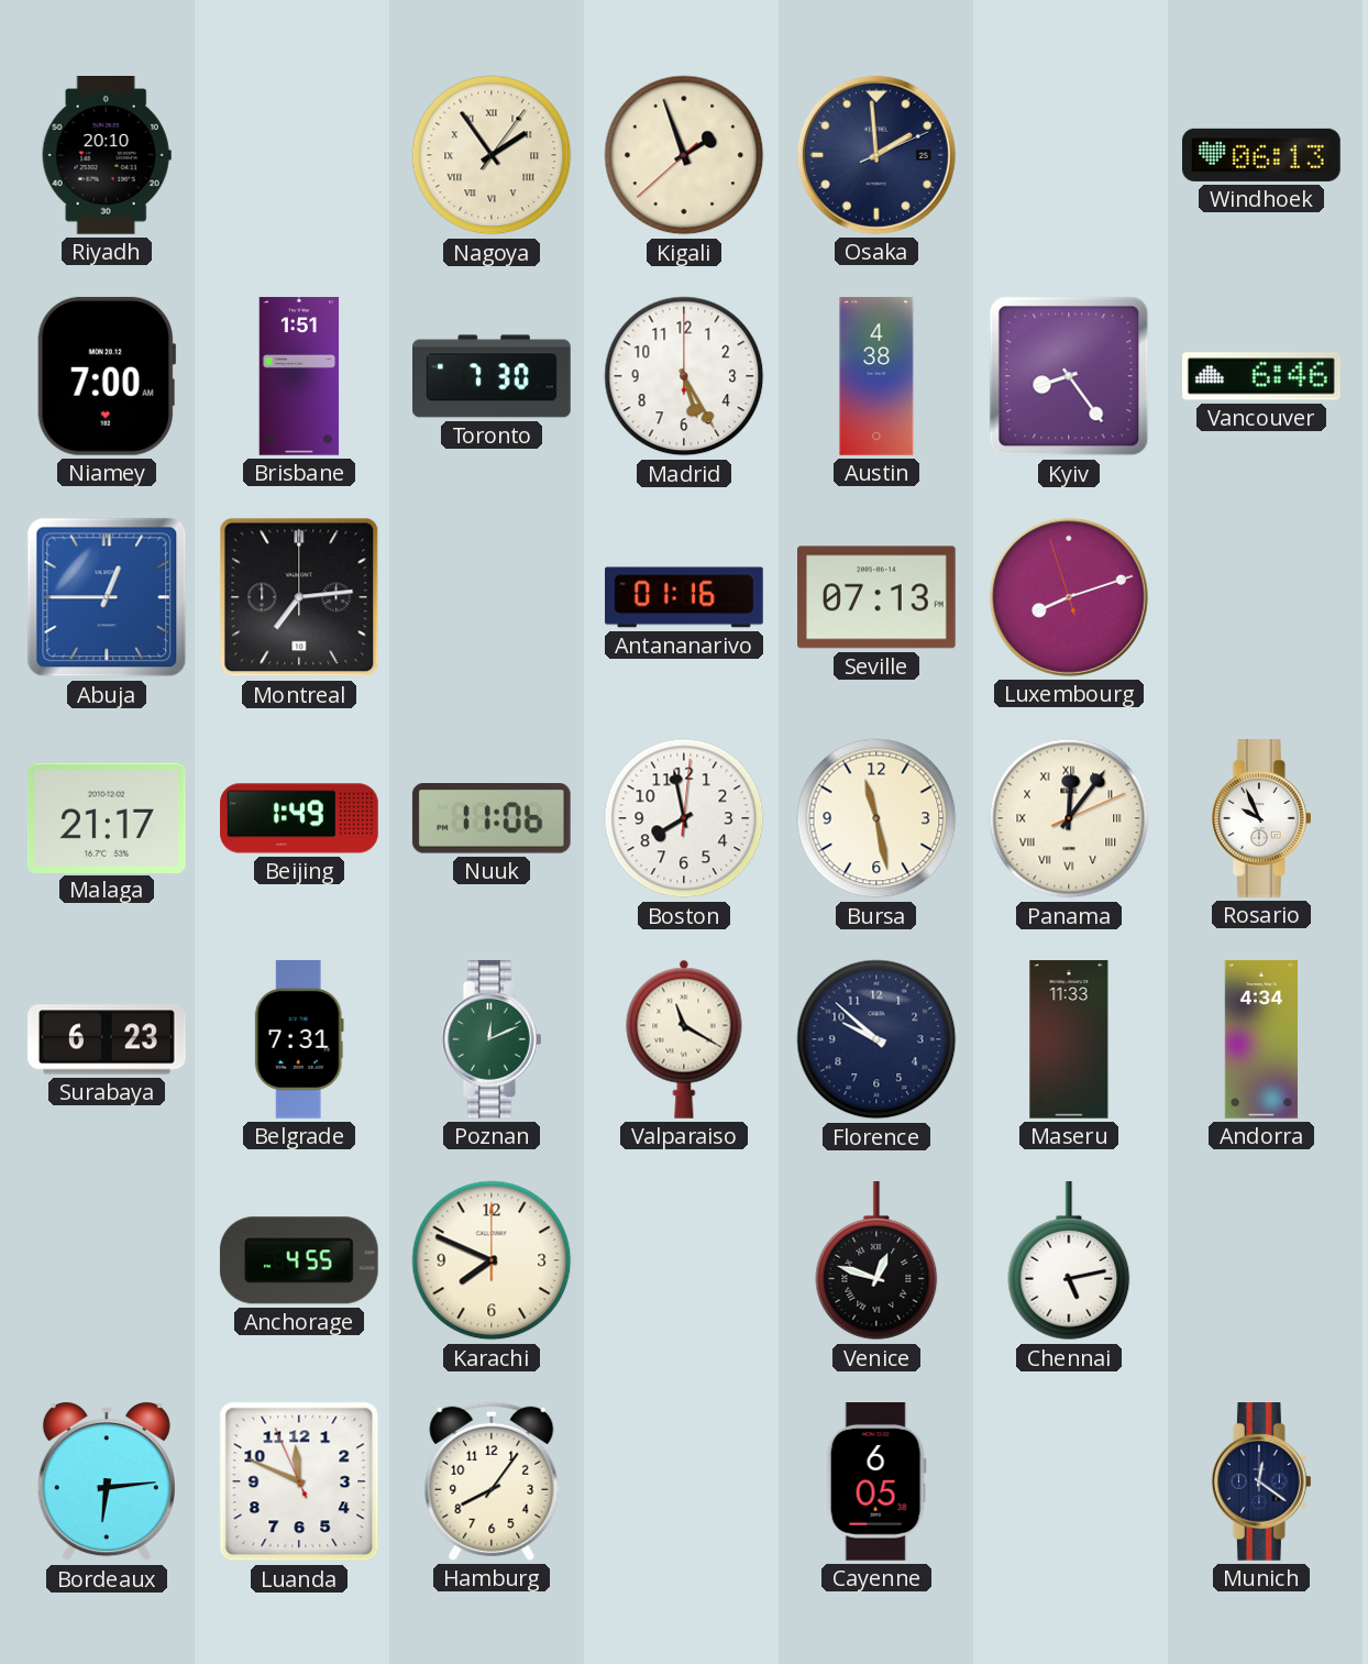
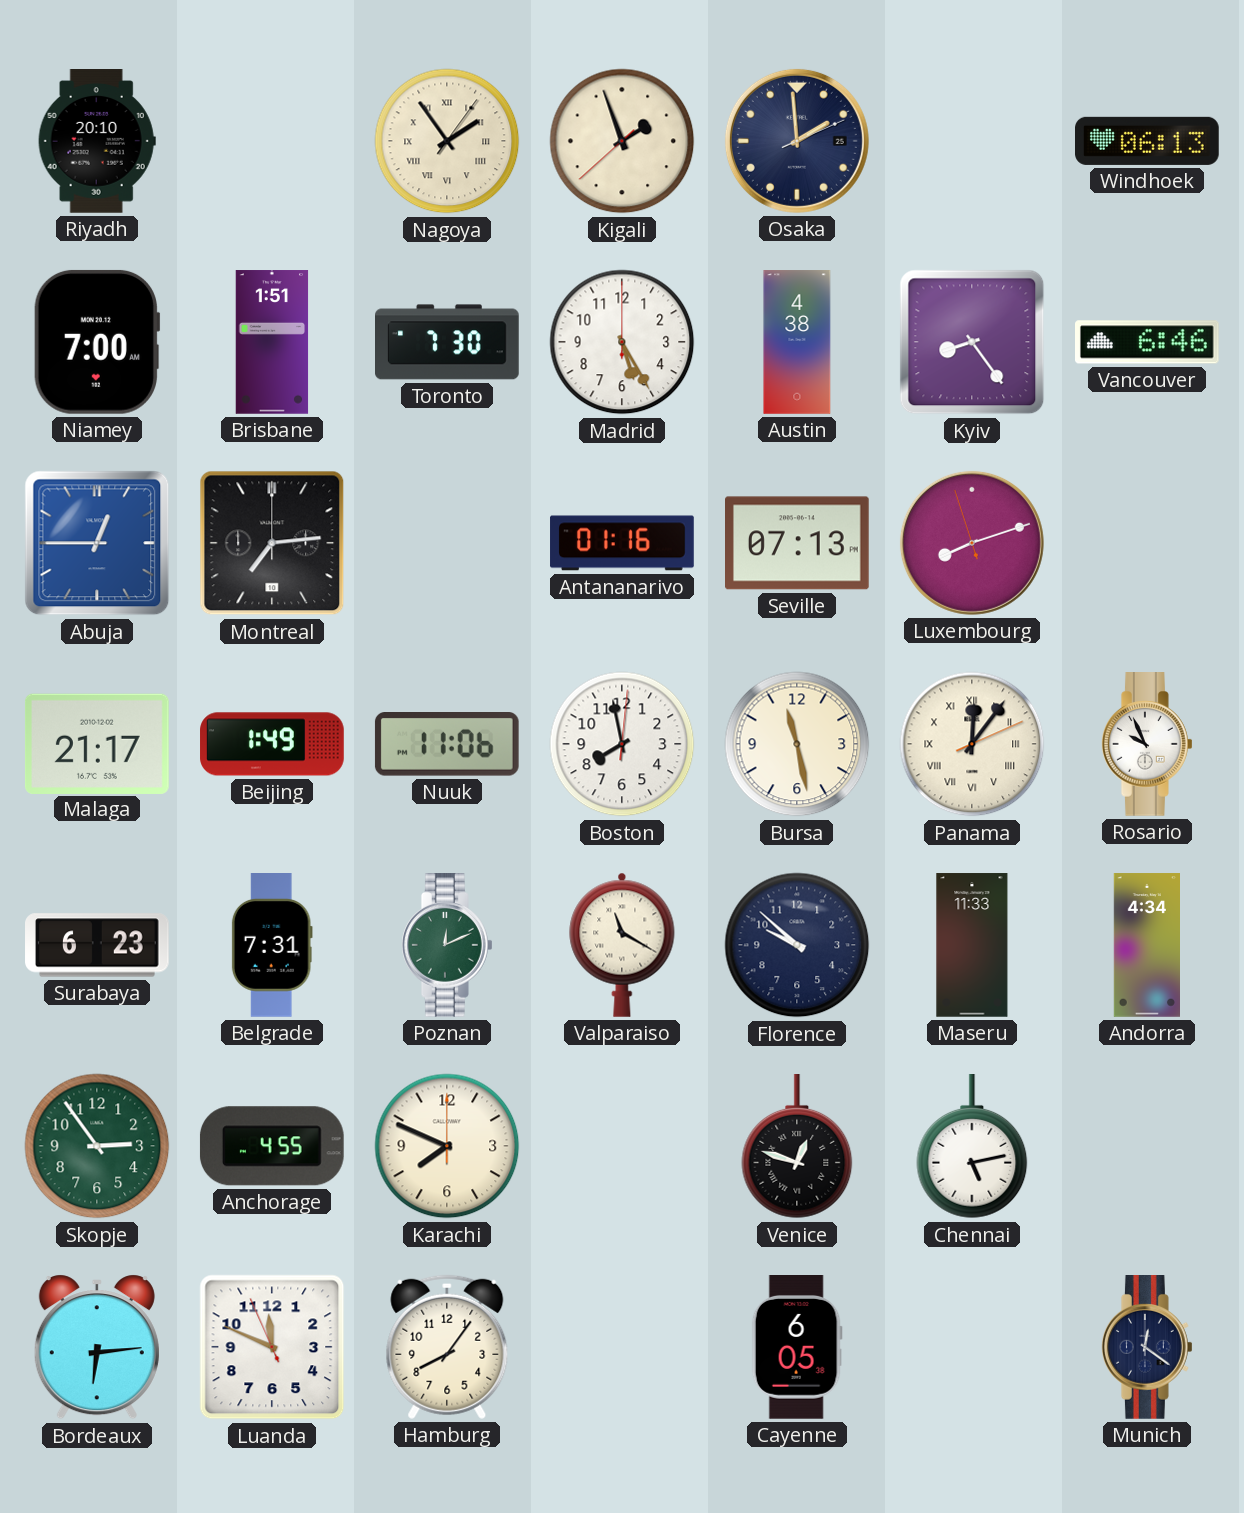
Skopje: none -> 2:54 (97, 1146)
